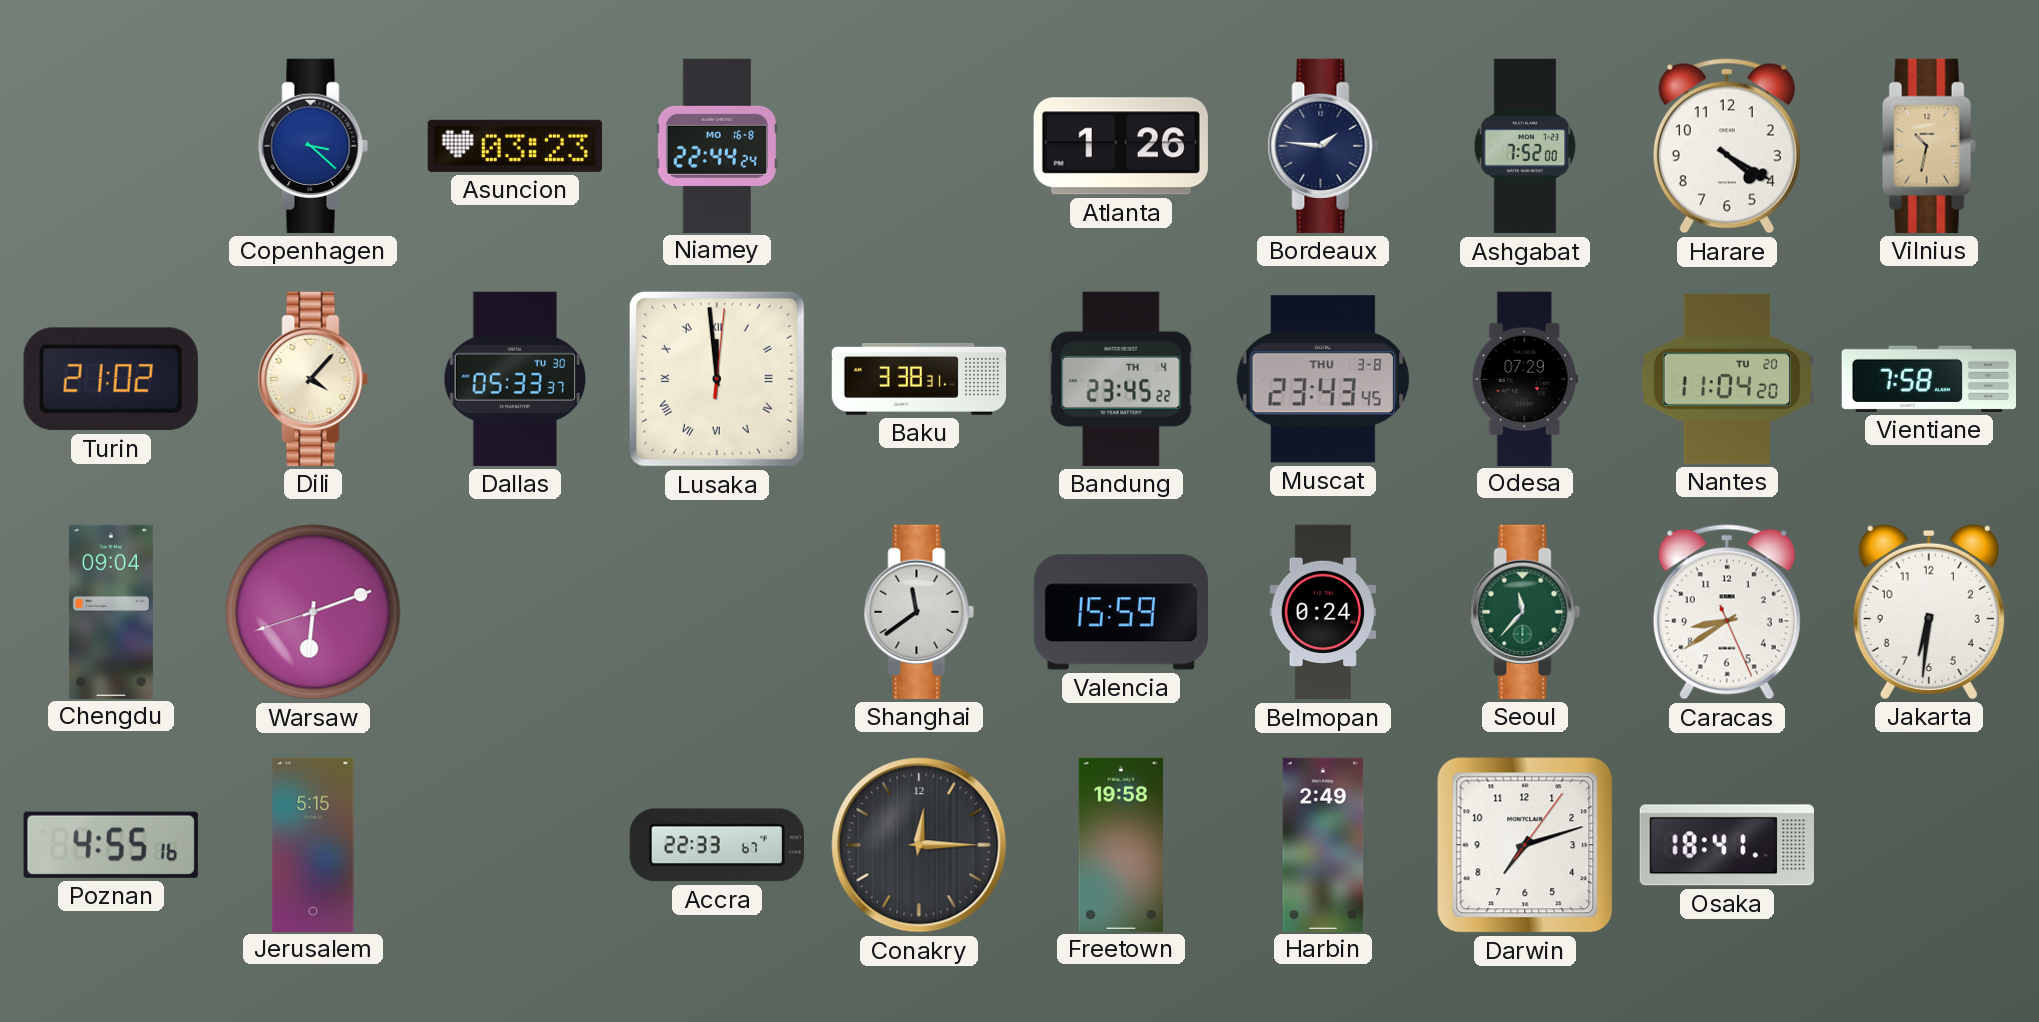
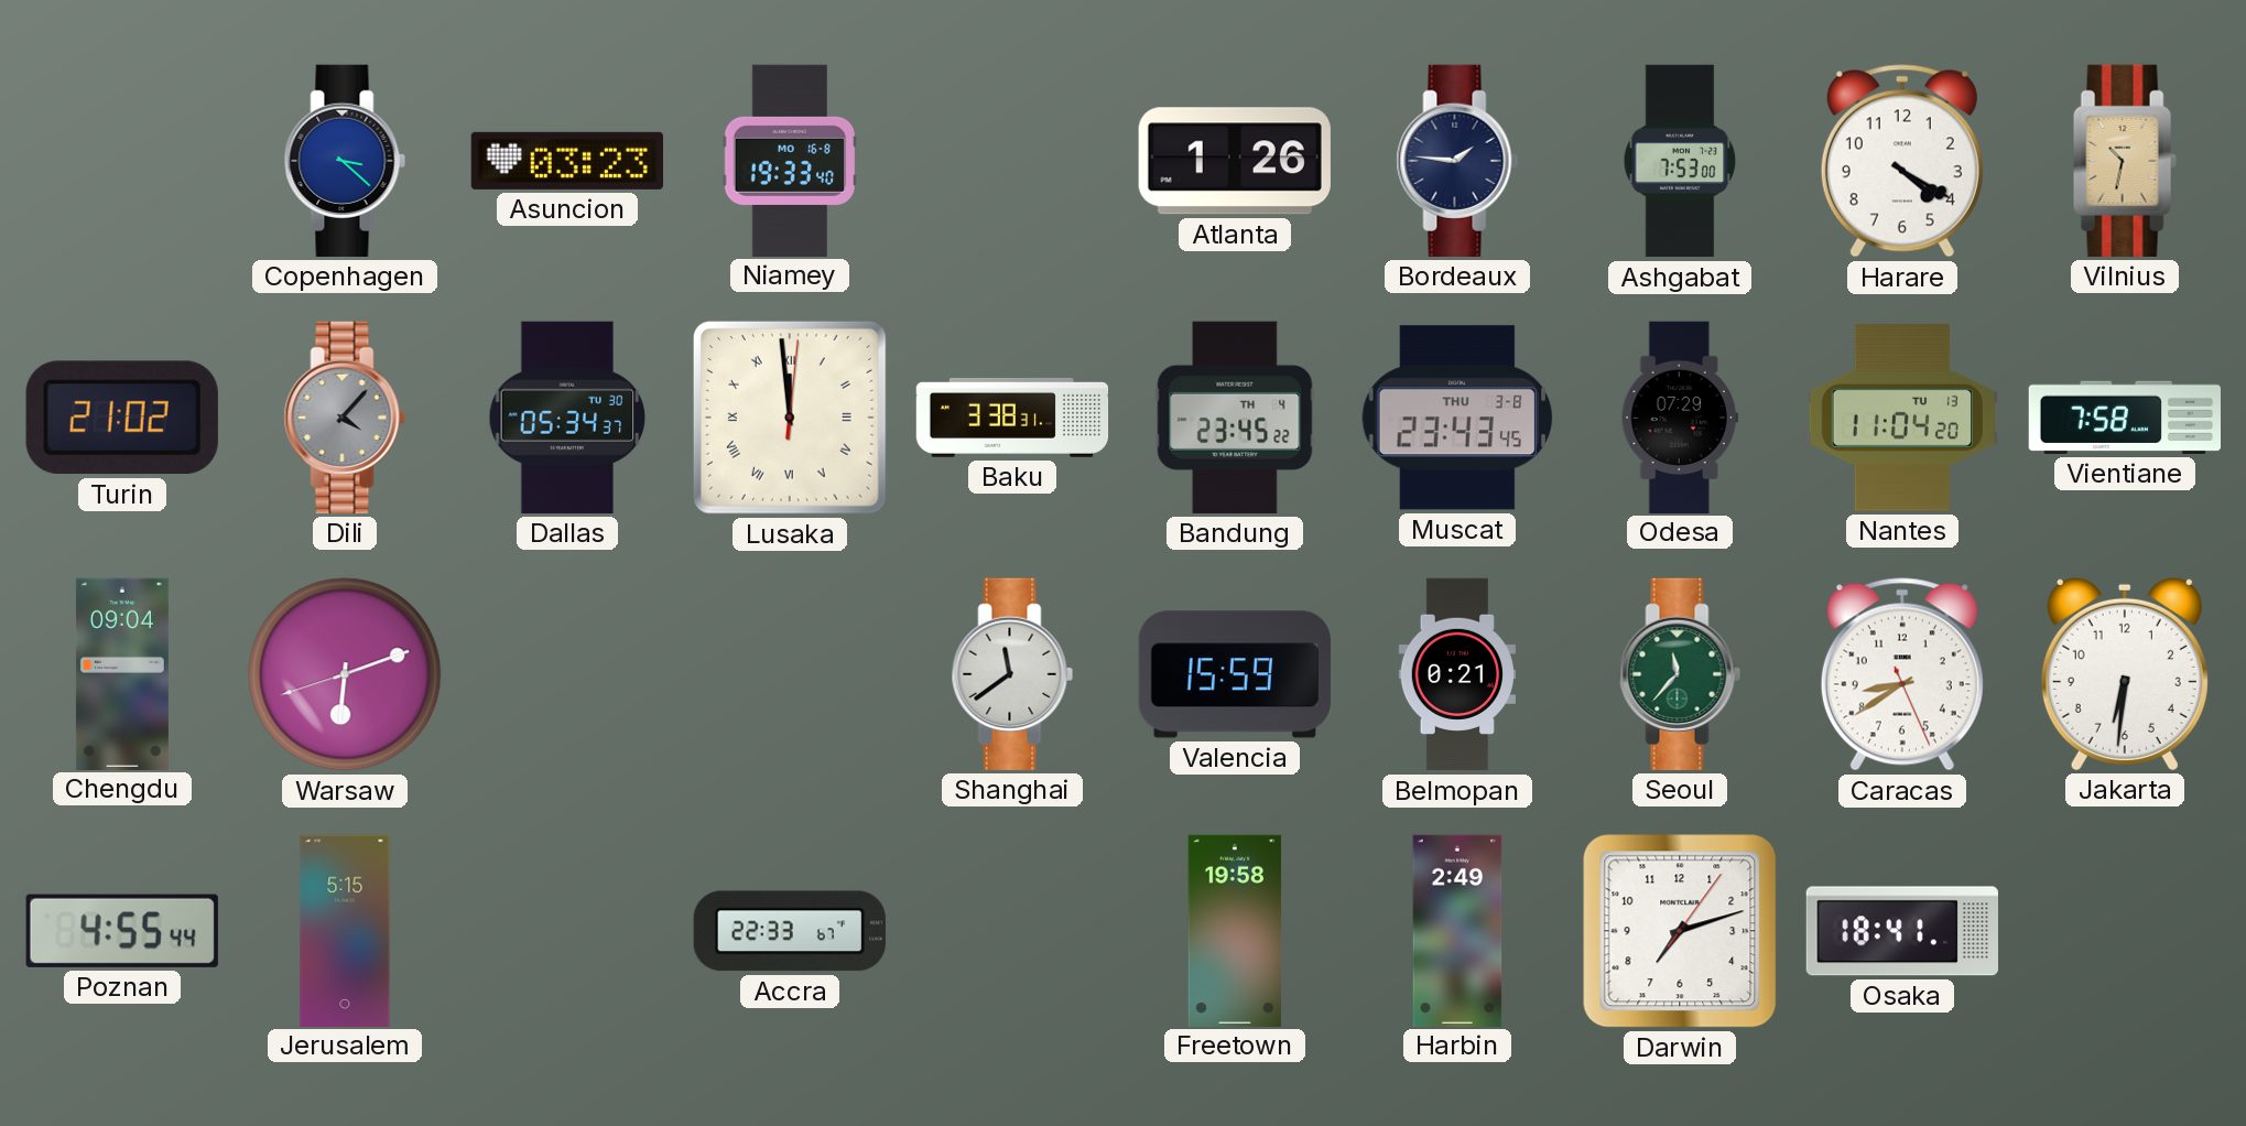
Niamey: 22:44 -> 19:33 (790, 160)
Ashgabat: 7:52 -> 7:53 (1680, 161)
Dili dial: cream -> grey (345, 418)
Dallas: 05:33 -> 05:34 (567, 418)
Nantes date: TU 20 -> TU 13 (1902, 418)
Belmopan: 0:24 -> 0:21 (1457, 674)
Poznan: 4:55:16 -> 4:55:44 (122, 931)
Conakry: 12:15 -> none (919, 845)
